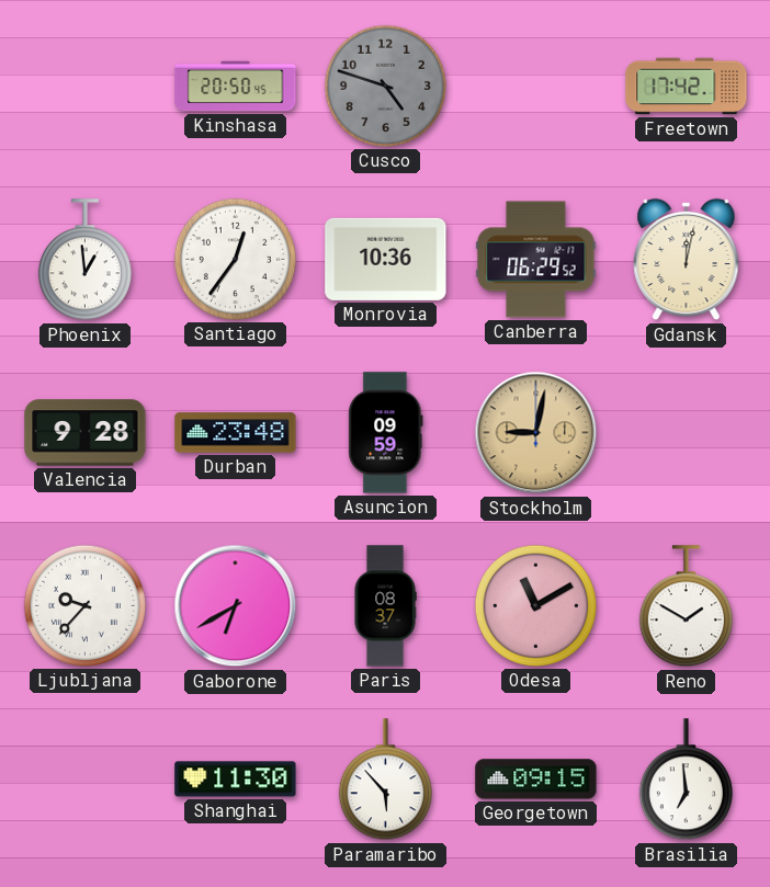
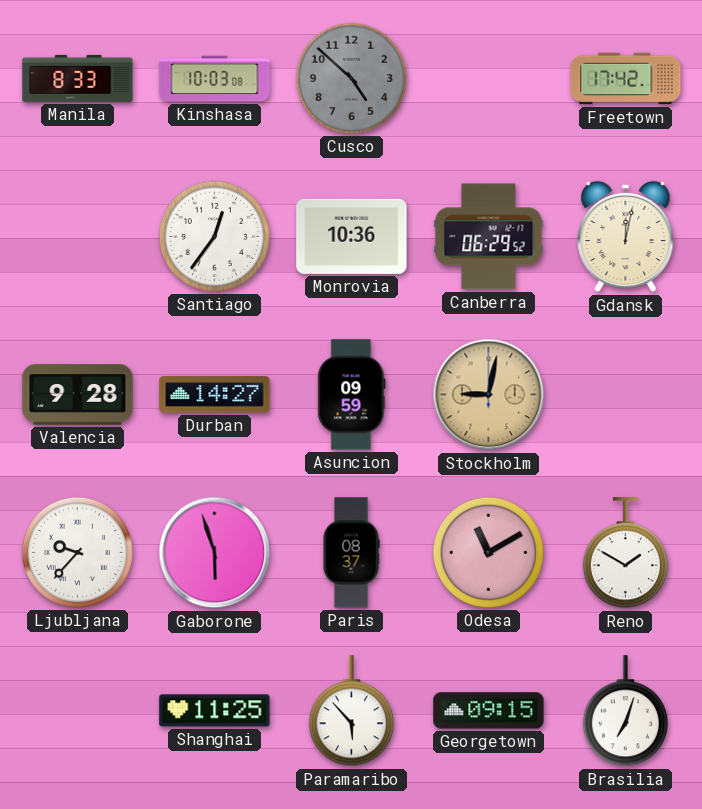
Manila: none -> 8:33 (78, 78)
Kinshasa: 20:50 -> 10:03 (215, 79)
Cusco: 4:48 -> 4:52 (351, 78)
Phoenix: 12:59 -> none (84, 260)
Durban: 23:48 -> 14:27 (215, 395)
Gaborone: 6:40 -> 5:57 (215, 553)
Shanghai: 11:30 -> 11:25 (215, 711)
Brasilia: 6:59 -> 7:03 (625, 711)
